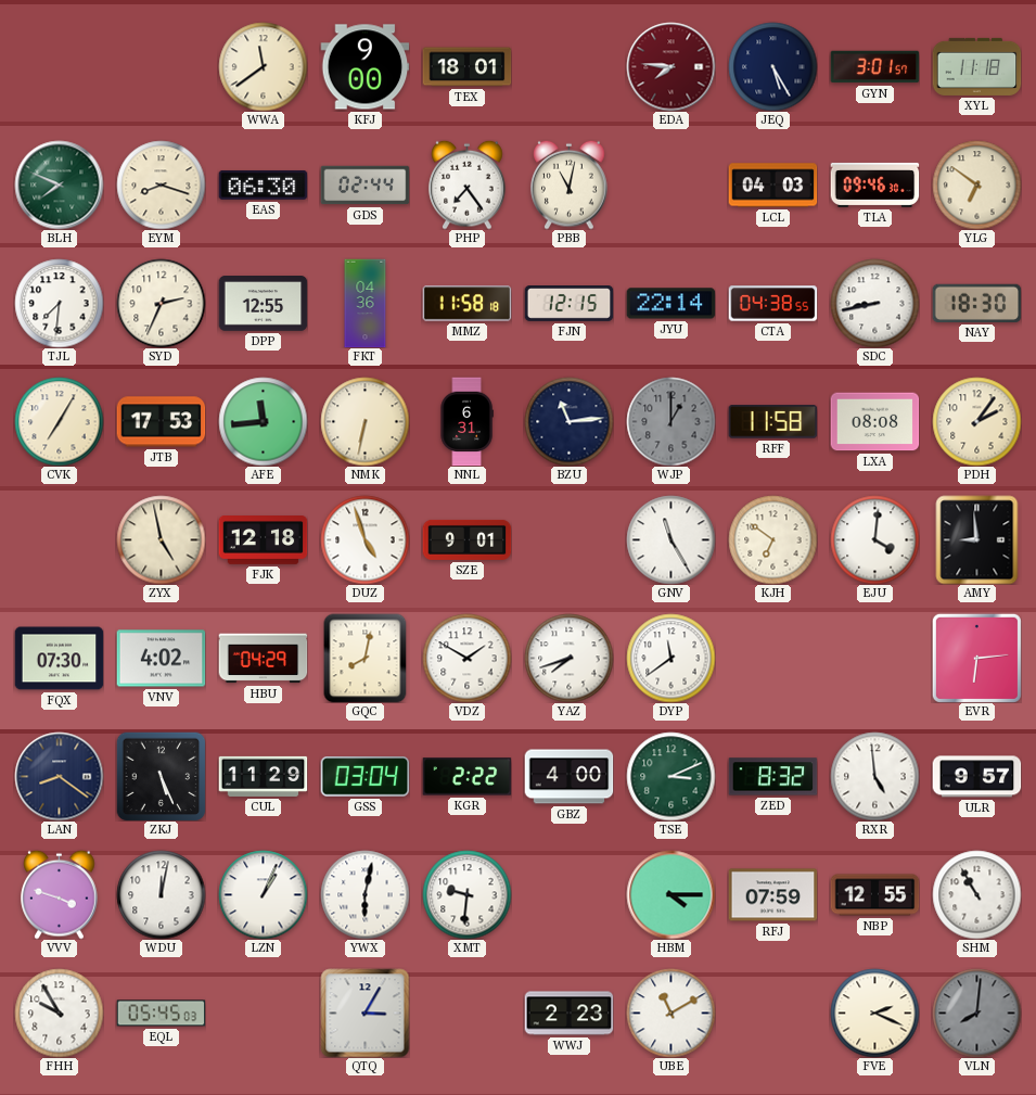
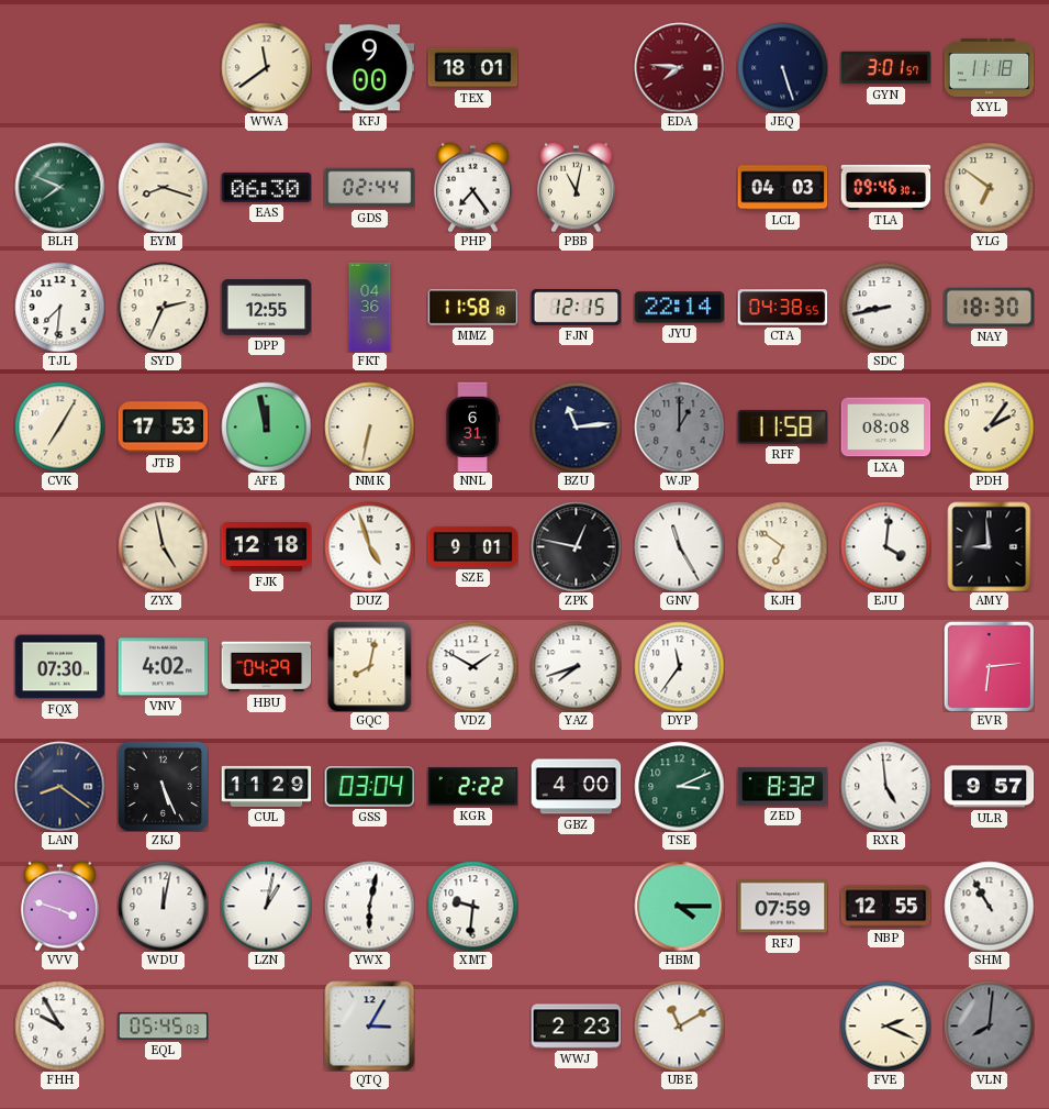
JEQ: 5:25 -> 5:27 (782, 67)
AFE: 11:44 -> 11:58 (266, 426)
ZPK: none -> 12:47 (576, 546)
DYP: 11:39 -> 11:36 (679, 666)
LZN: 1:04 -> 1:02 (266, 906)
